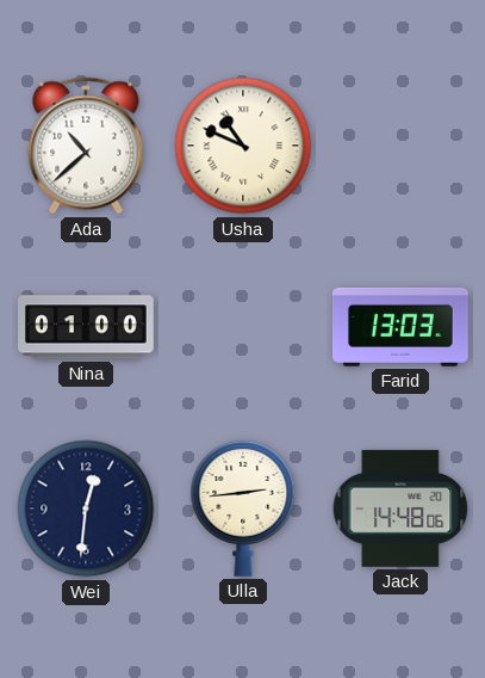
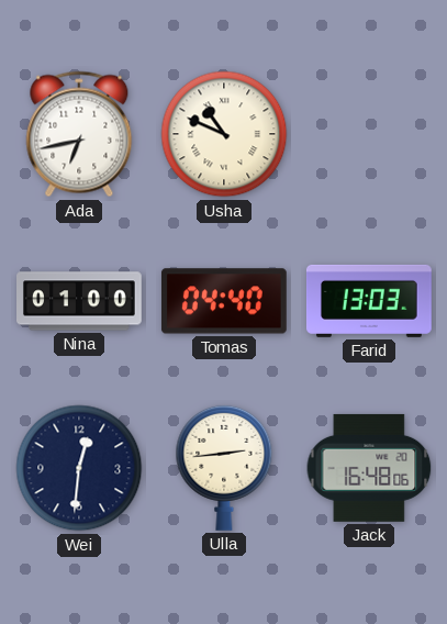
Ada: 10:38 -> 6:43 (79, 134)
Tomas: none -> 04:40 (224, 301)
Jack: 14:48 -> 16:48 (369, 468)
